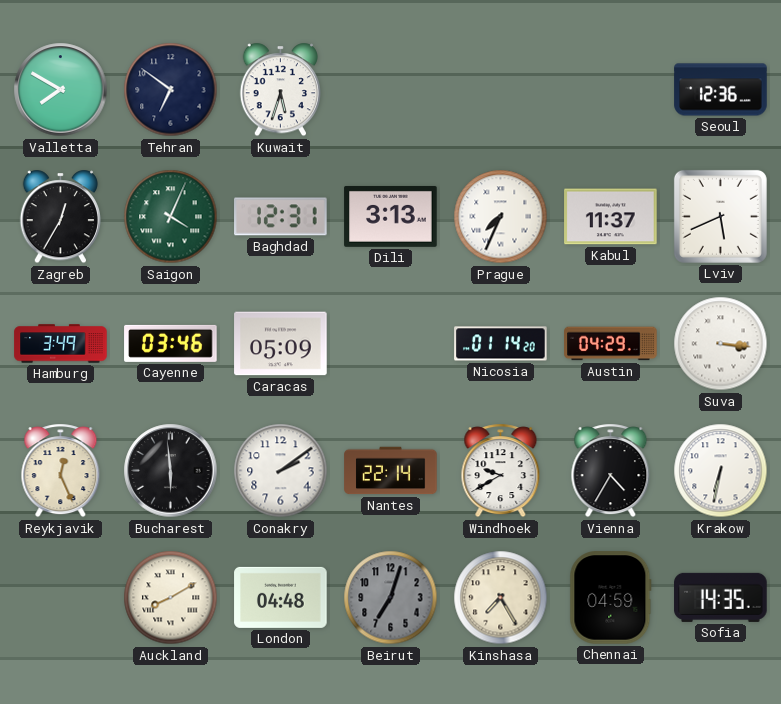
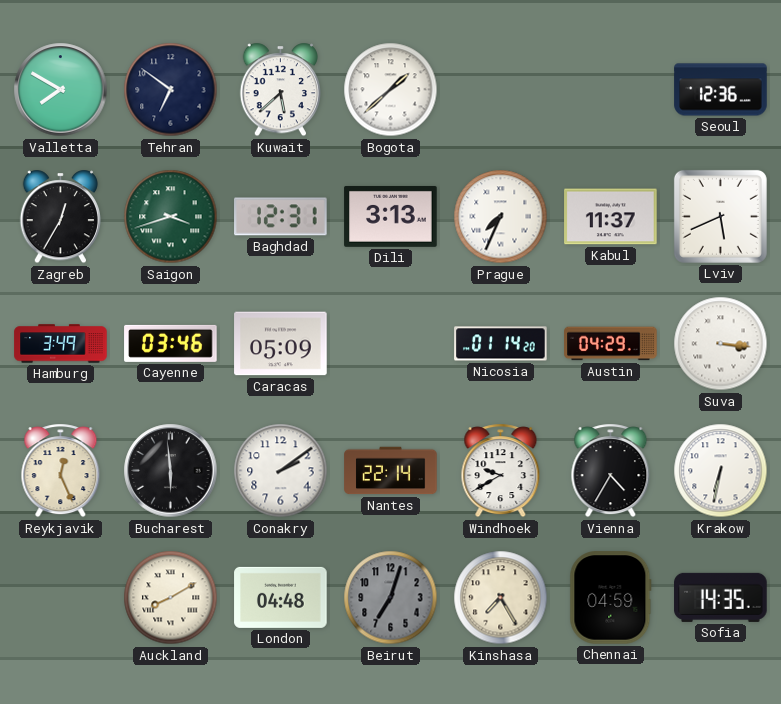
Kuwait: 5:33 -> 5:38 (280, 90)
Bogota: none -> 1:38 (391, 90)
Saigon: 4:04 -> 3:42 (171, 217)
